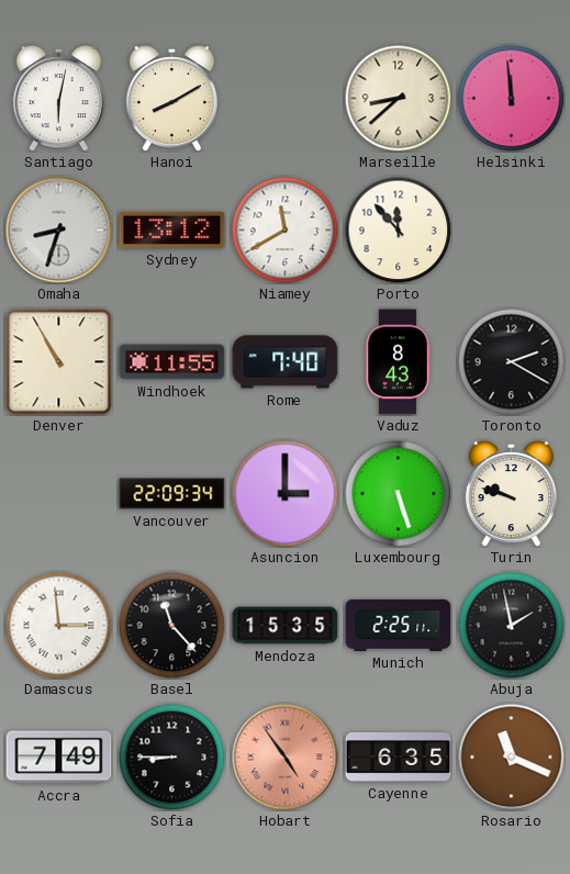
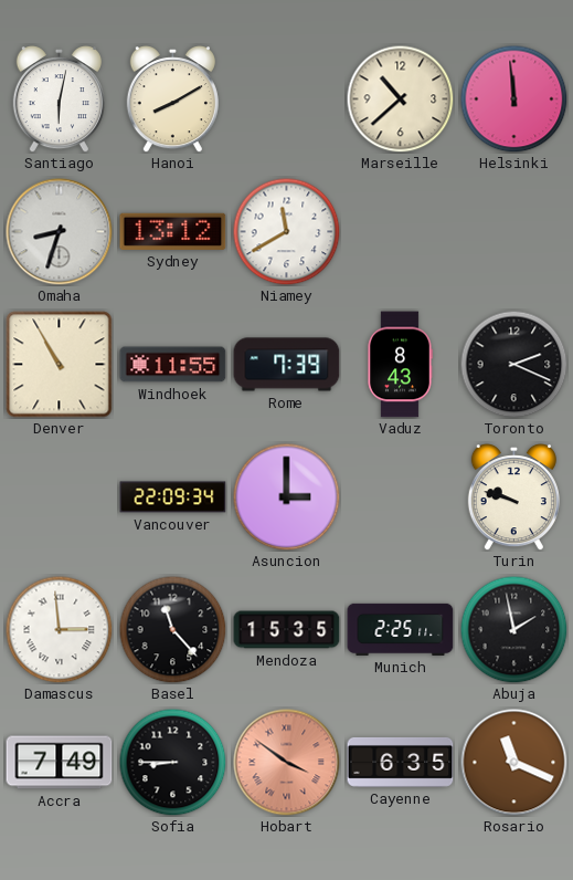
Marseille: 8:38 -> 10:38 (400, 98)
Porto: 11:53 -> none (398, 229)
Rome: 7:40 -> 7:39 (287, 365)
Toronto: 2:20 -> 2:19 (513, 364)
Luxembourg: 5:27 -> none (398, 493)
Hobart: 4:54 -> 3:51 (287, 763)
